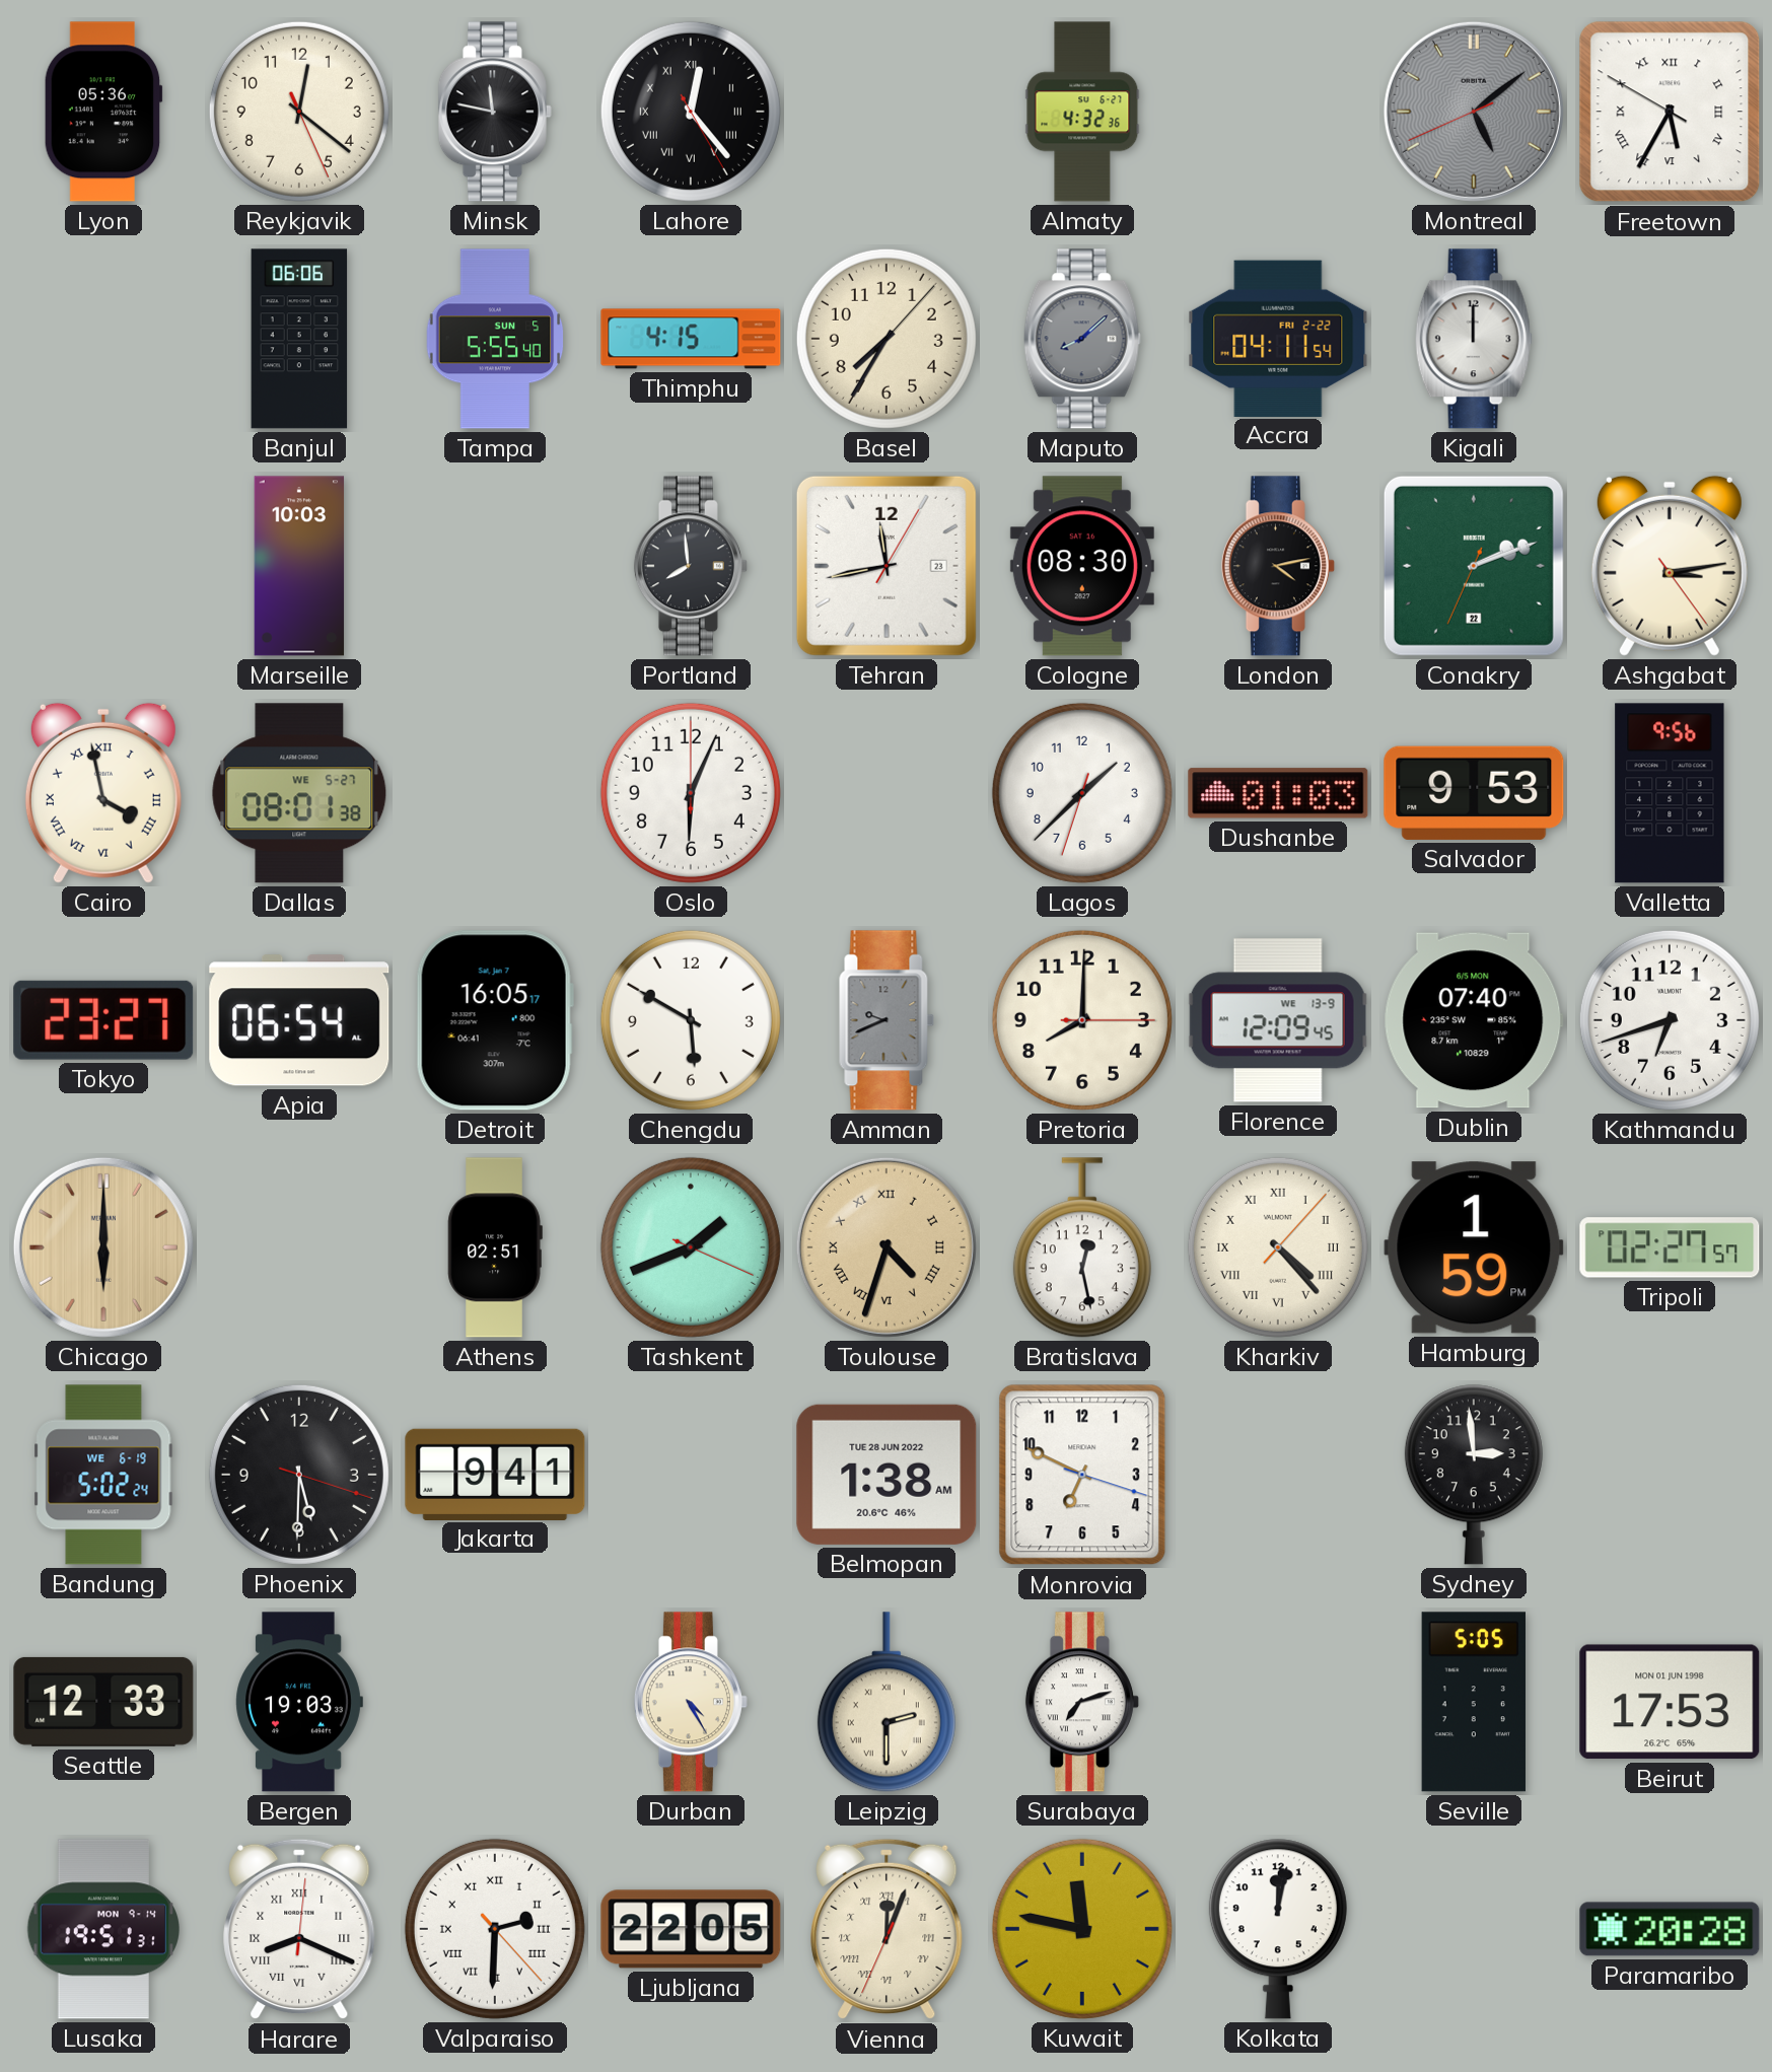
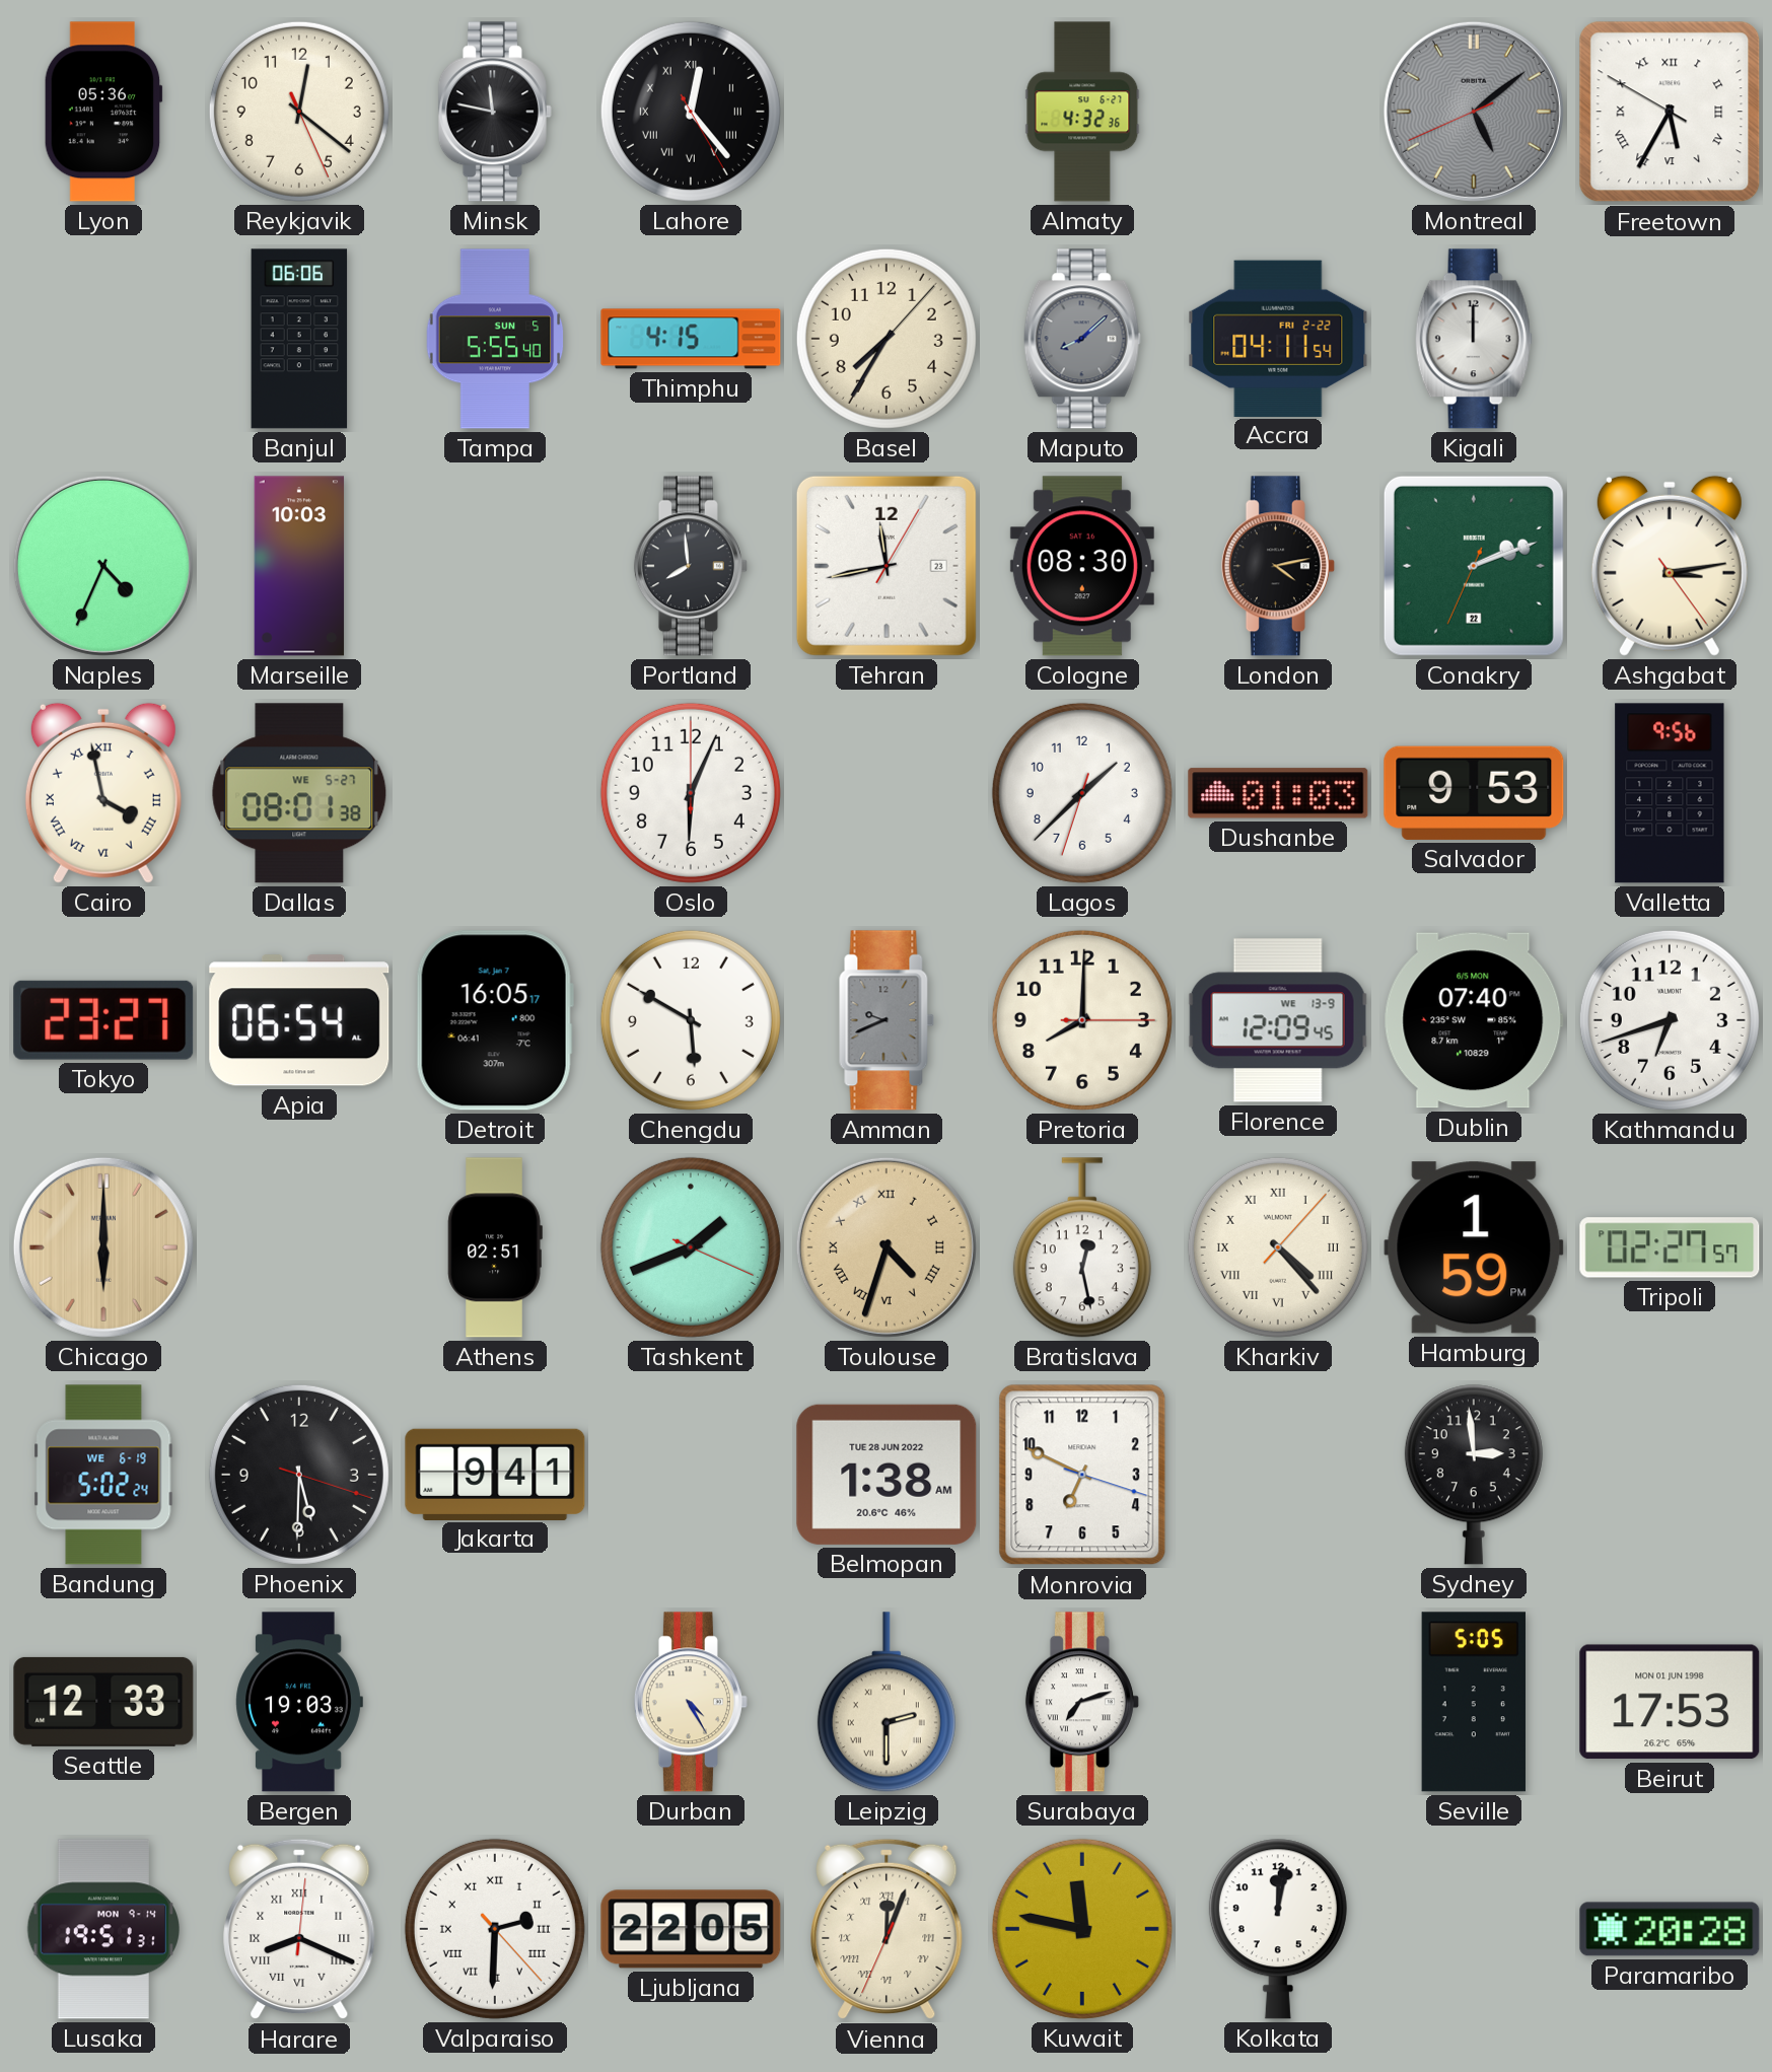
Naples: none -> 4:34 (103, 566)
